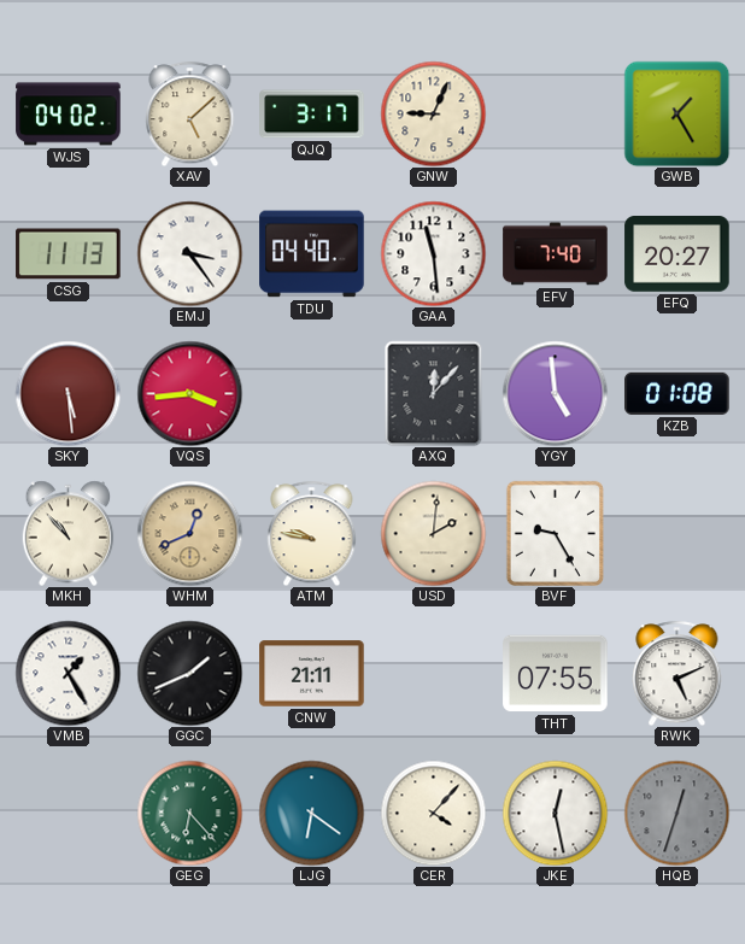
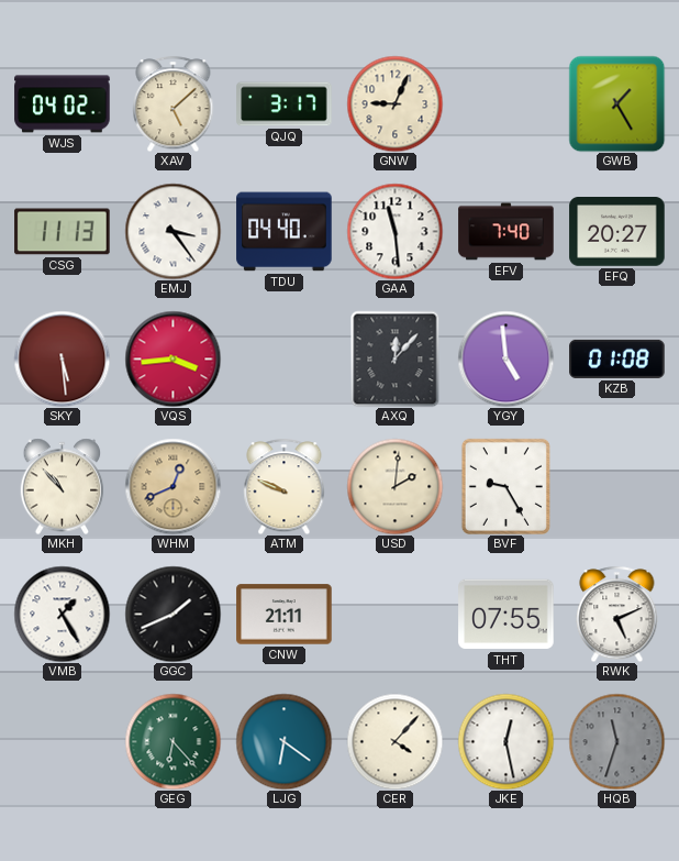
ATM: 9:47 -> 9:49 (285, 486)
HQB: 12:33 -> 11:33 (616, 741)
